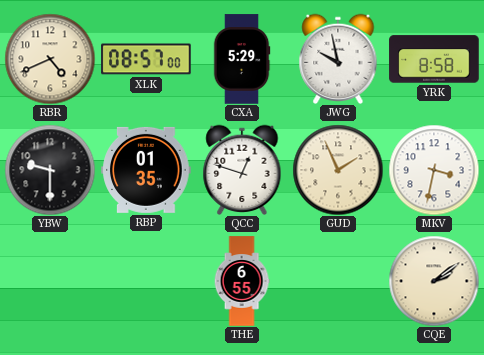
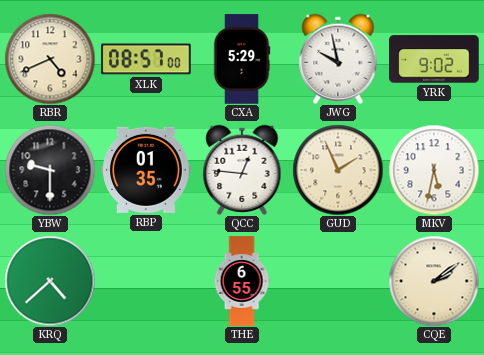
YRK: 8:58 -> 9:02 (434, 59)
QCC: 12:48 -> 12:46 (242, 169)
MKV: 3:32 -> 5:32 (434, 170)
KRQ: none -> 4:38 (50, 281)
